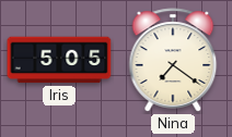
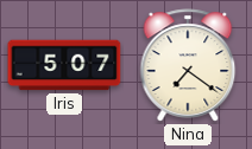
Iris: 5:05 -> 5:07 (64, 65)
